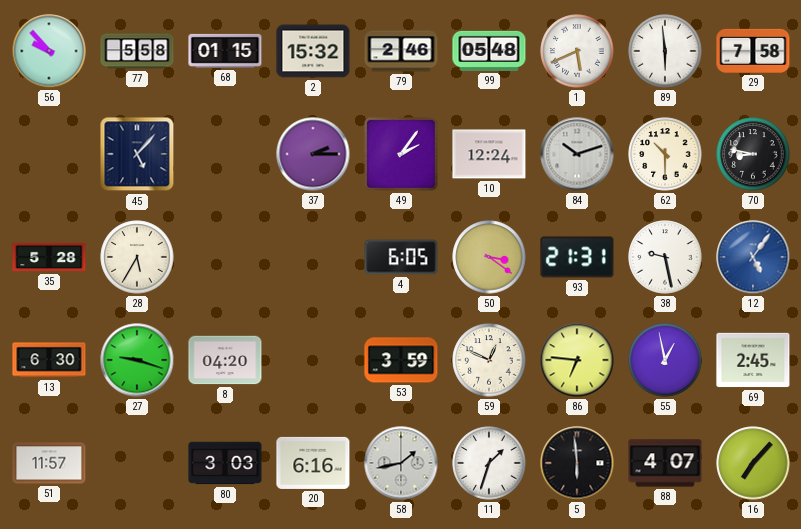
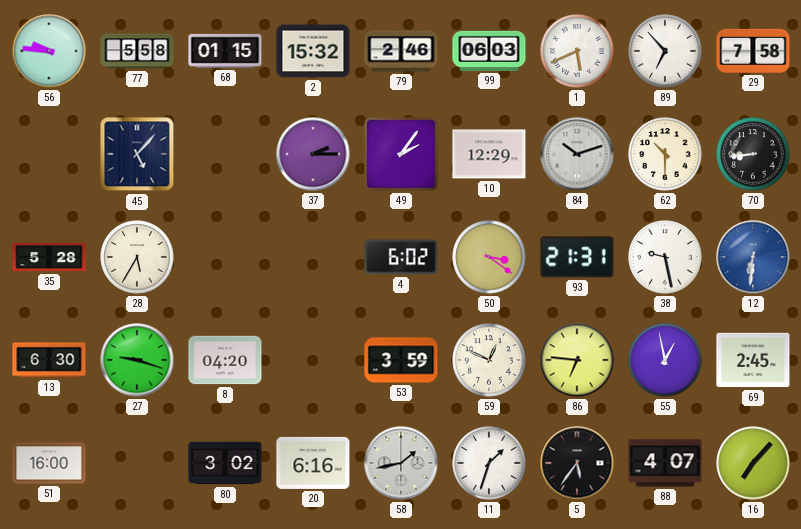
56: 9:53 -> 9:46 (49, 51)
99: 05:48 -> 06:03 (489, 51)
89: 5:59 -> 6:53 (665, 51)
10: 12:24 -> 12:29 (489, 154)
70: 8:47 -> 8:44 (753, 154)
4: 6:05 -> 6:02 (401, 257)
12: 5:06 -> 6:31 (753, 257)
51: 11:57 -> 16:00 (49, 463)
80: 3:03 -> 3:02 (225, 463)
5: 5:59 -> 5:36 (577, 463)
